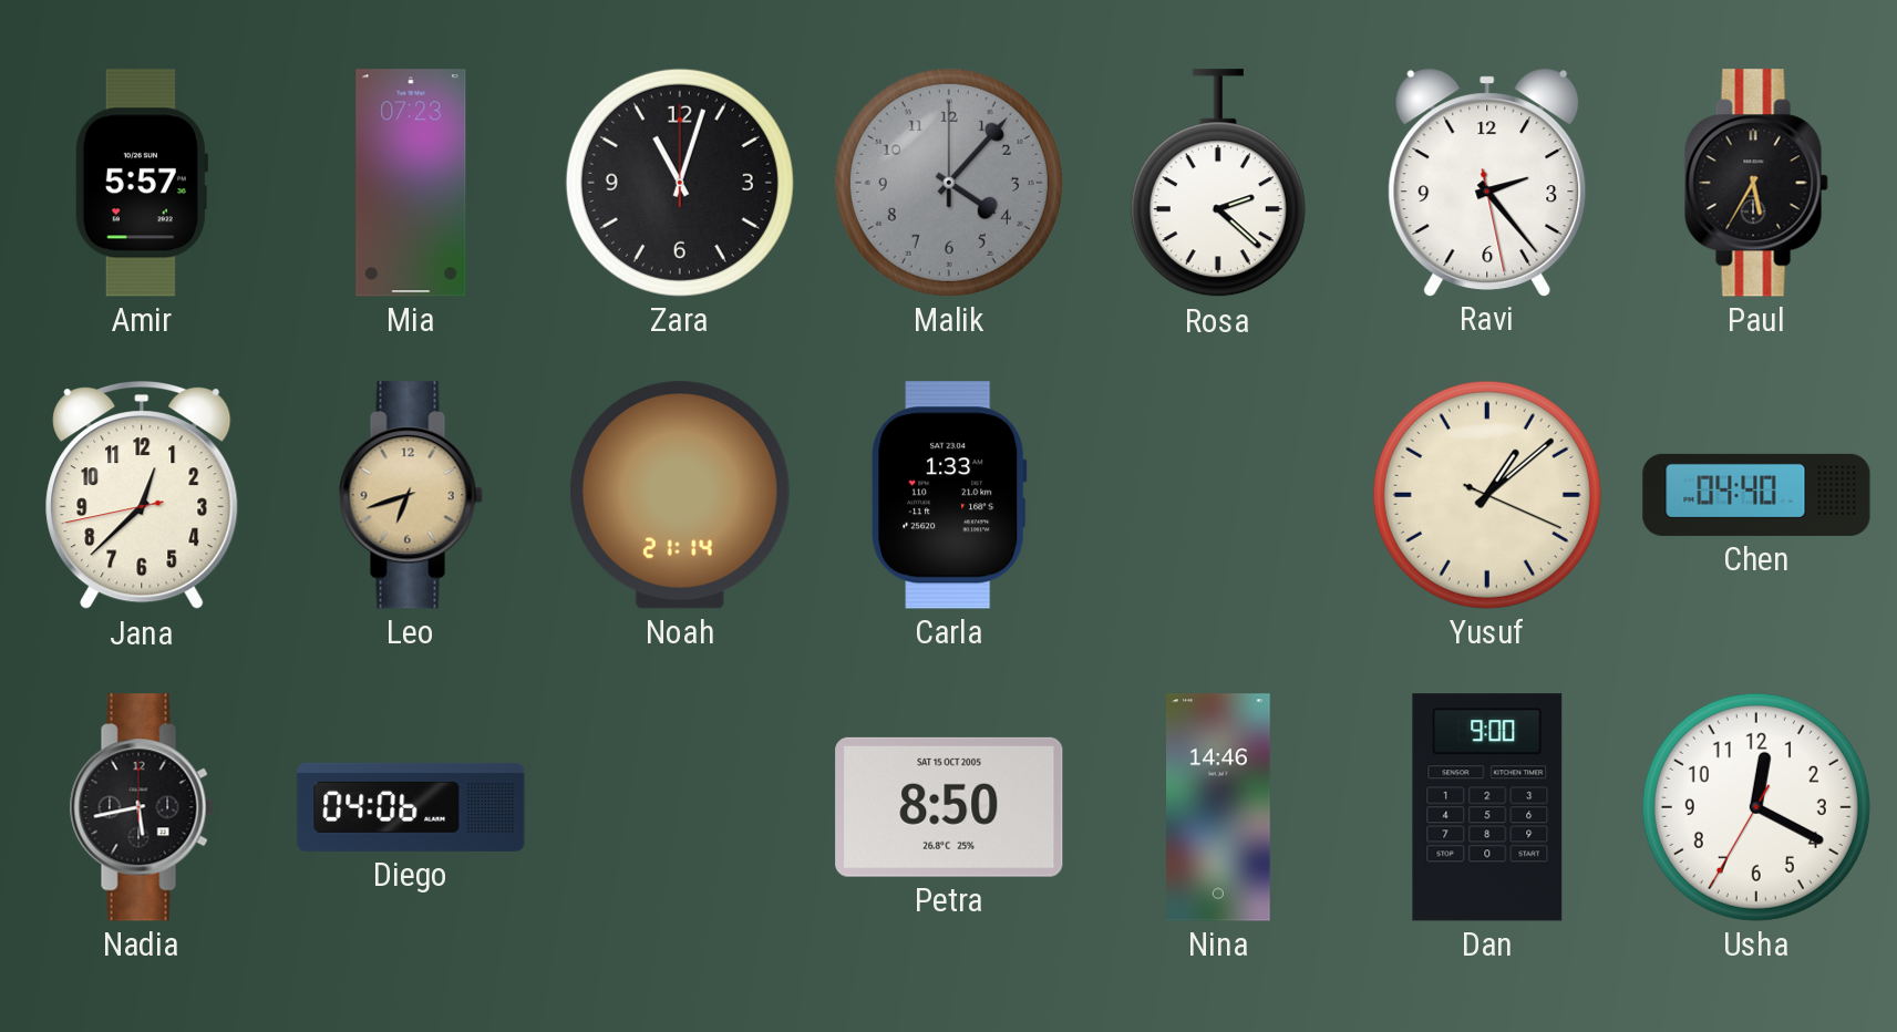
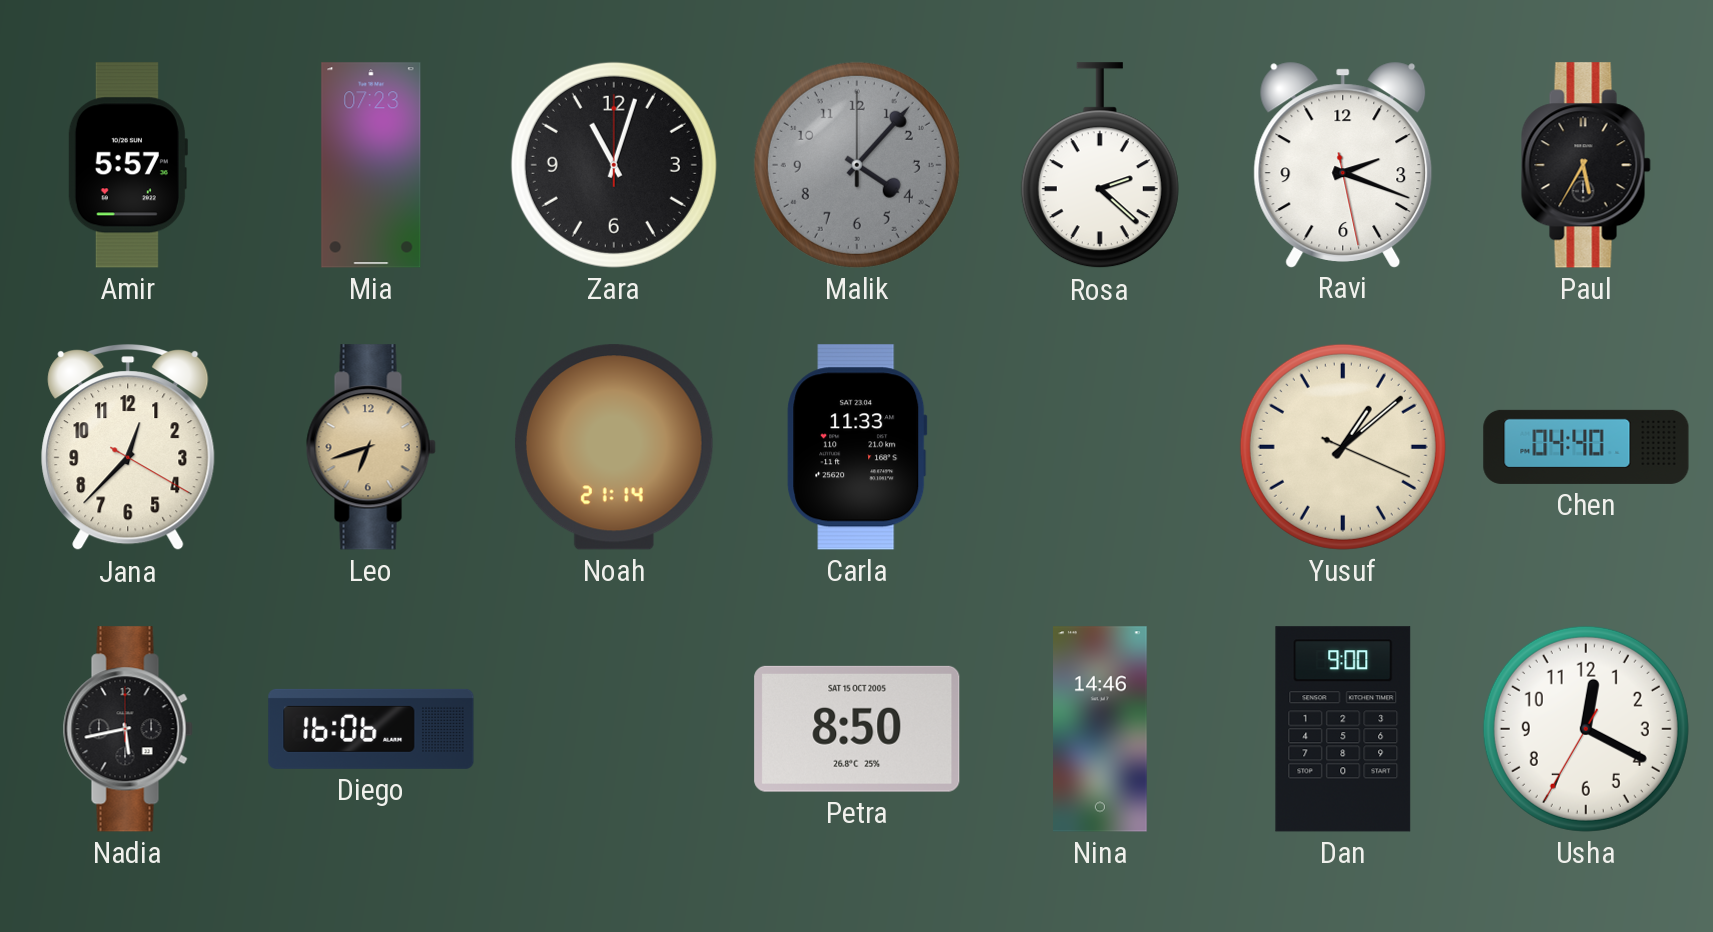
Ravi: 2:23 -> 2:18 (1343, 164)
Jana: 12:37:43 -> 12:37:20 (128, 448)
Carla: 1:33 -> 11:33 (857, 447)
Diego: 04:06 -> 16:06 (371, 729)
